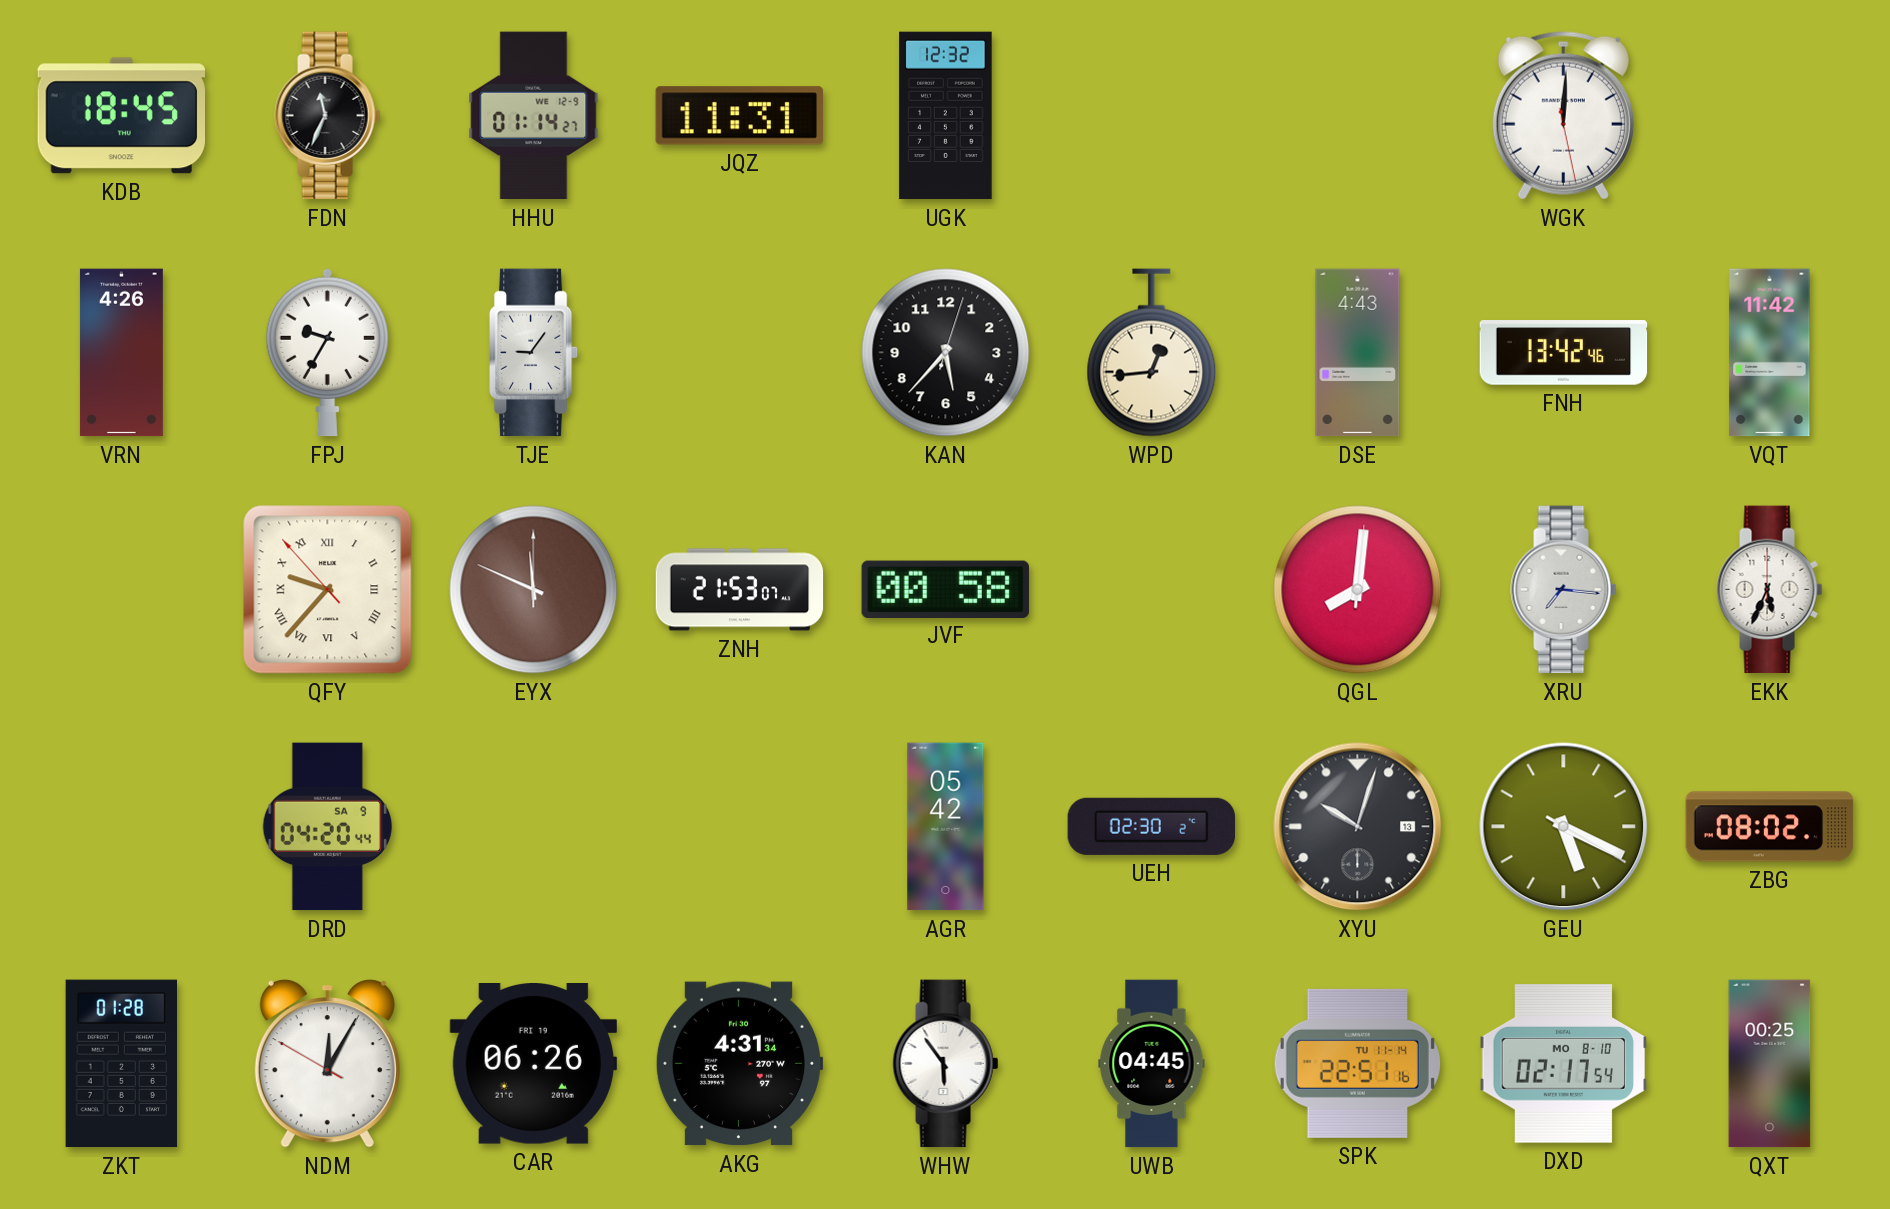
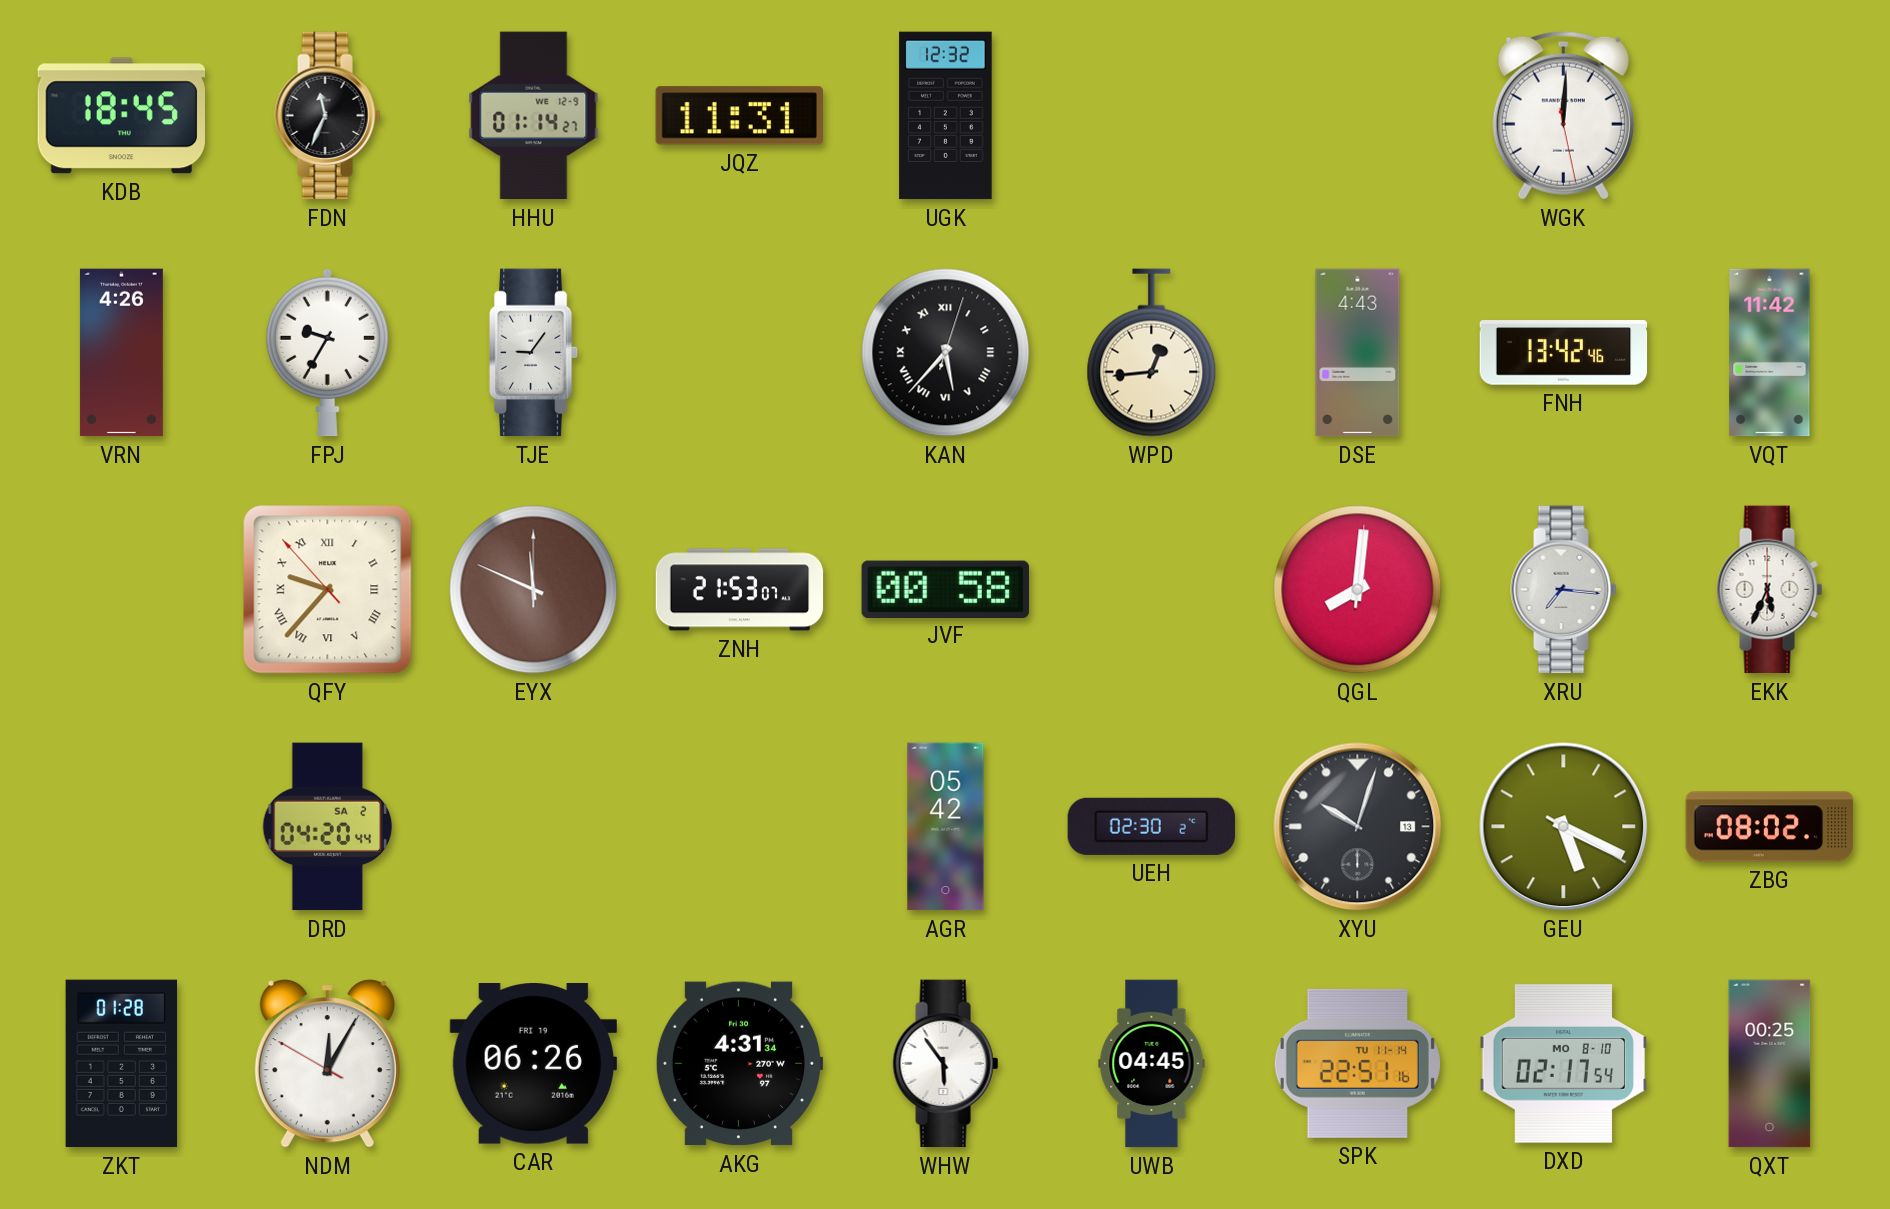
KAN numerals: Arabic -> Roman (946, 353)
DRD date: SA 9 -> SA 2 (328, 827)
